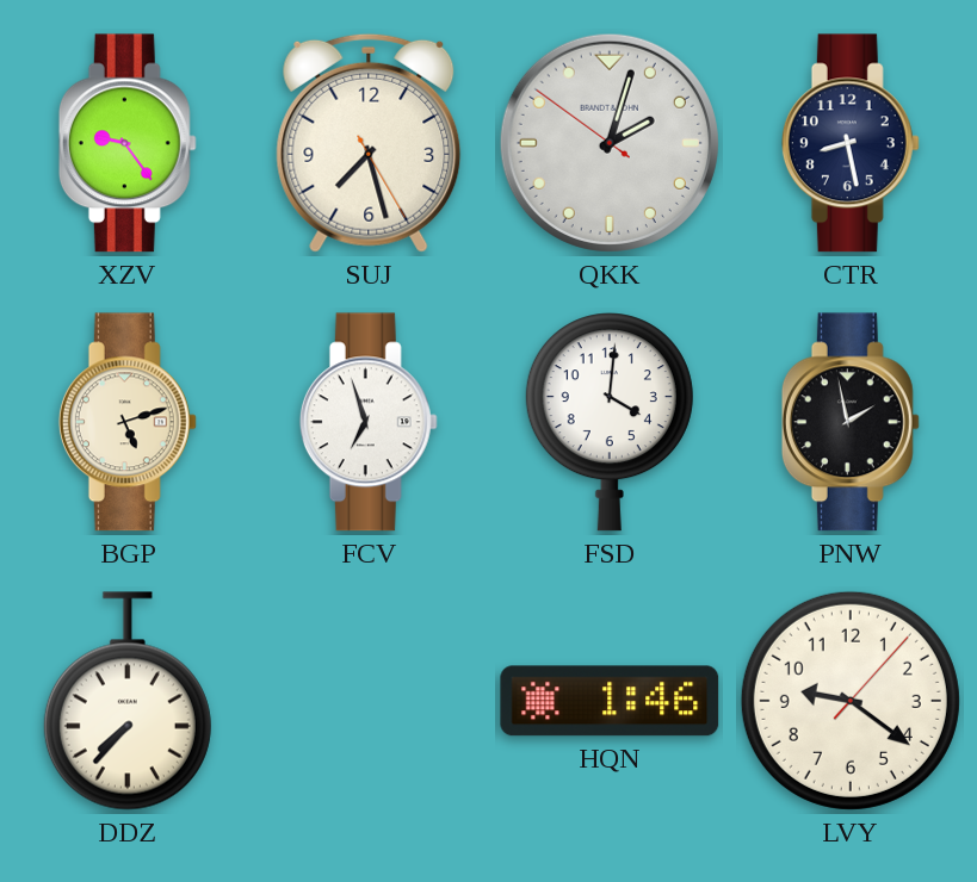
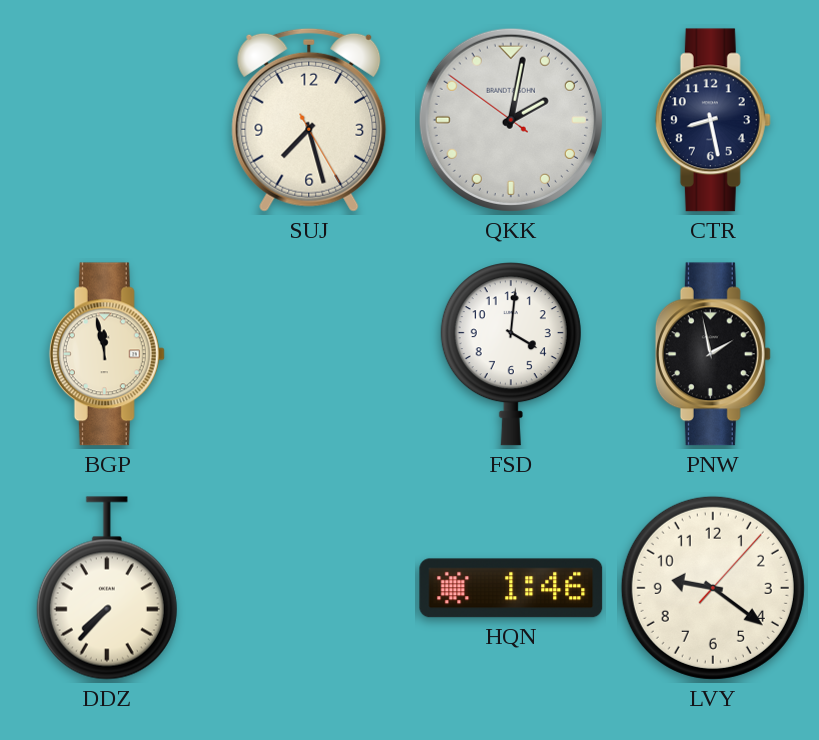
XZV: 9:24 -> none (128, 143)
QKK: 2:02 -> 2:01 (511, 120)
BGP: 5:12 -> 11:58 (107, 354)
FCV: 6:57 -> none (369, 422)
